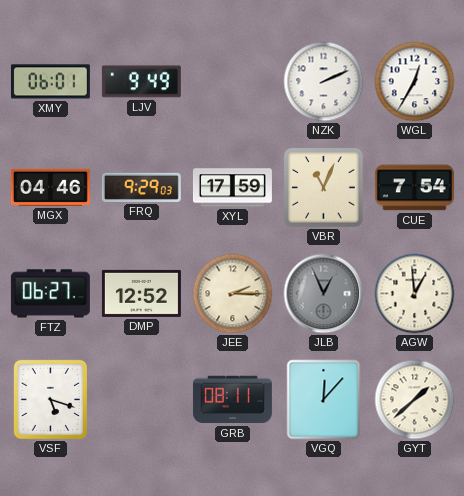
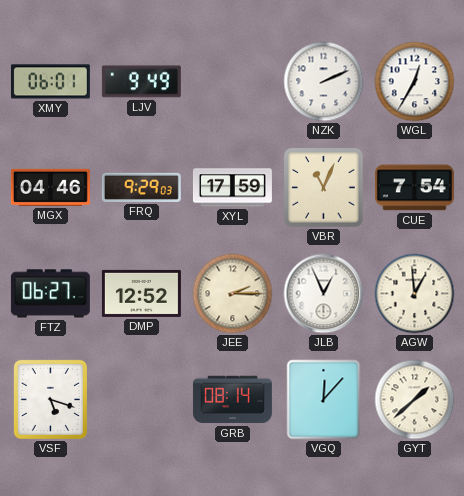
JLB dial: grey -> white (324, 294)
GRB: 08:11 -> 08:14 (232, 400)
